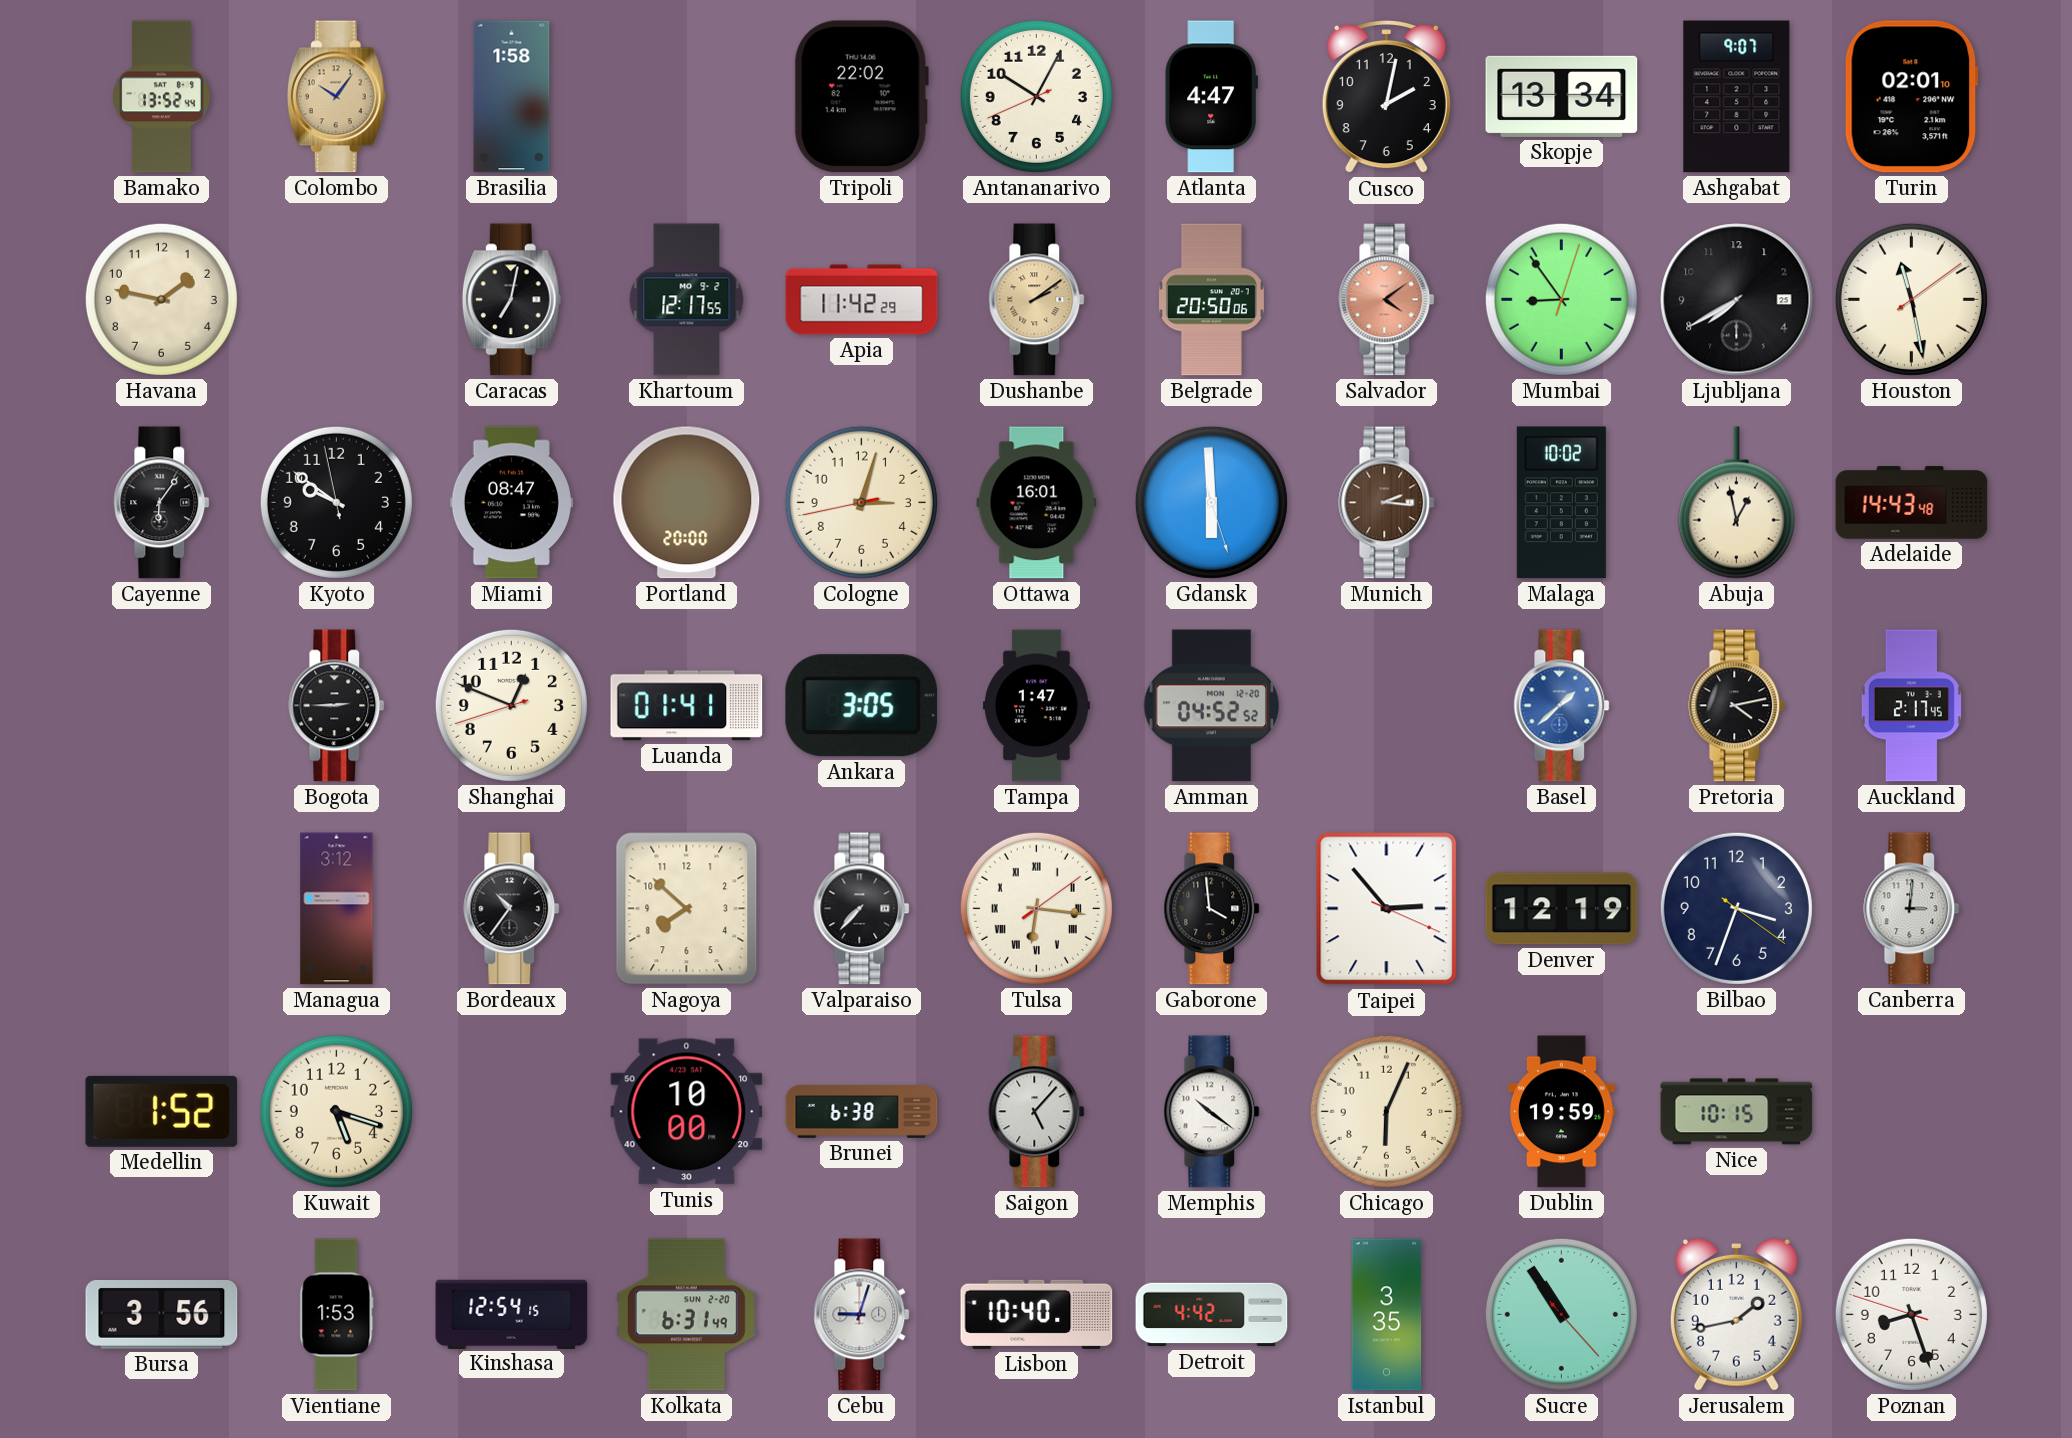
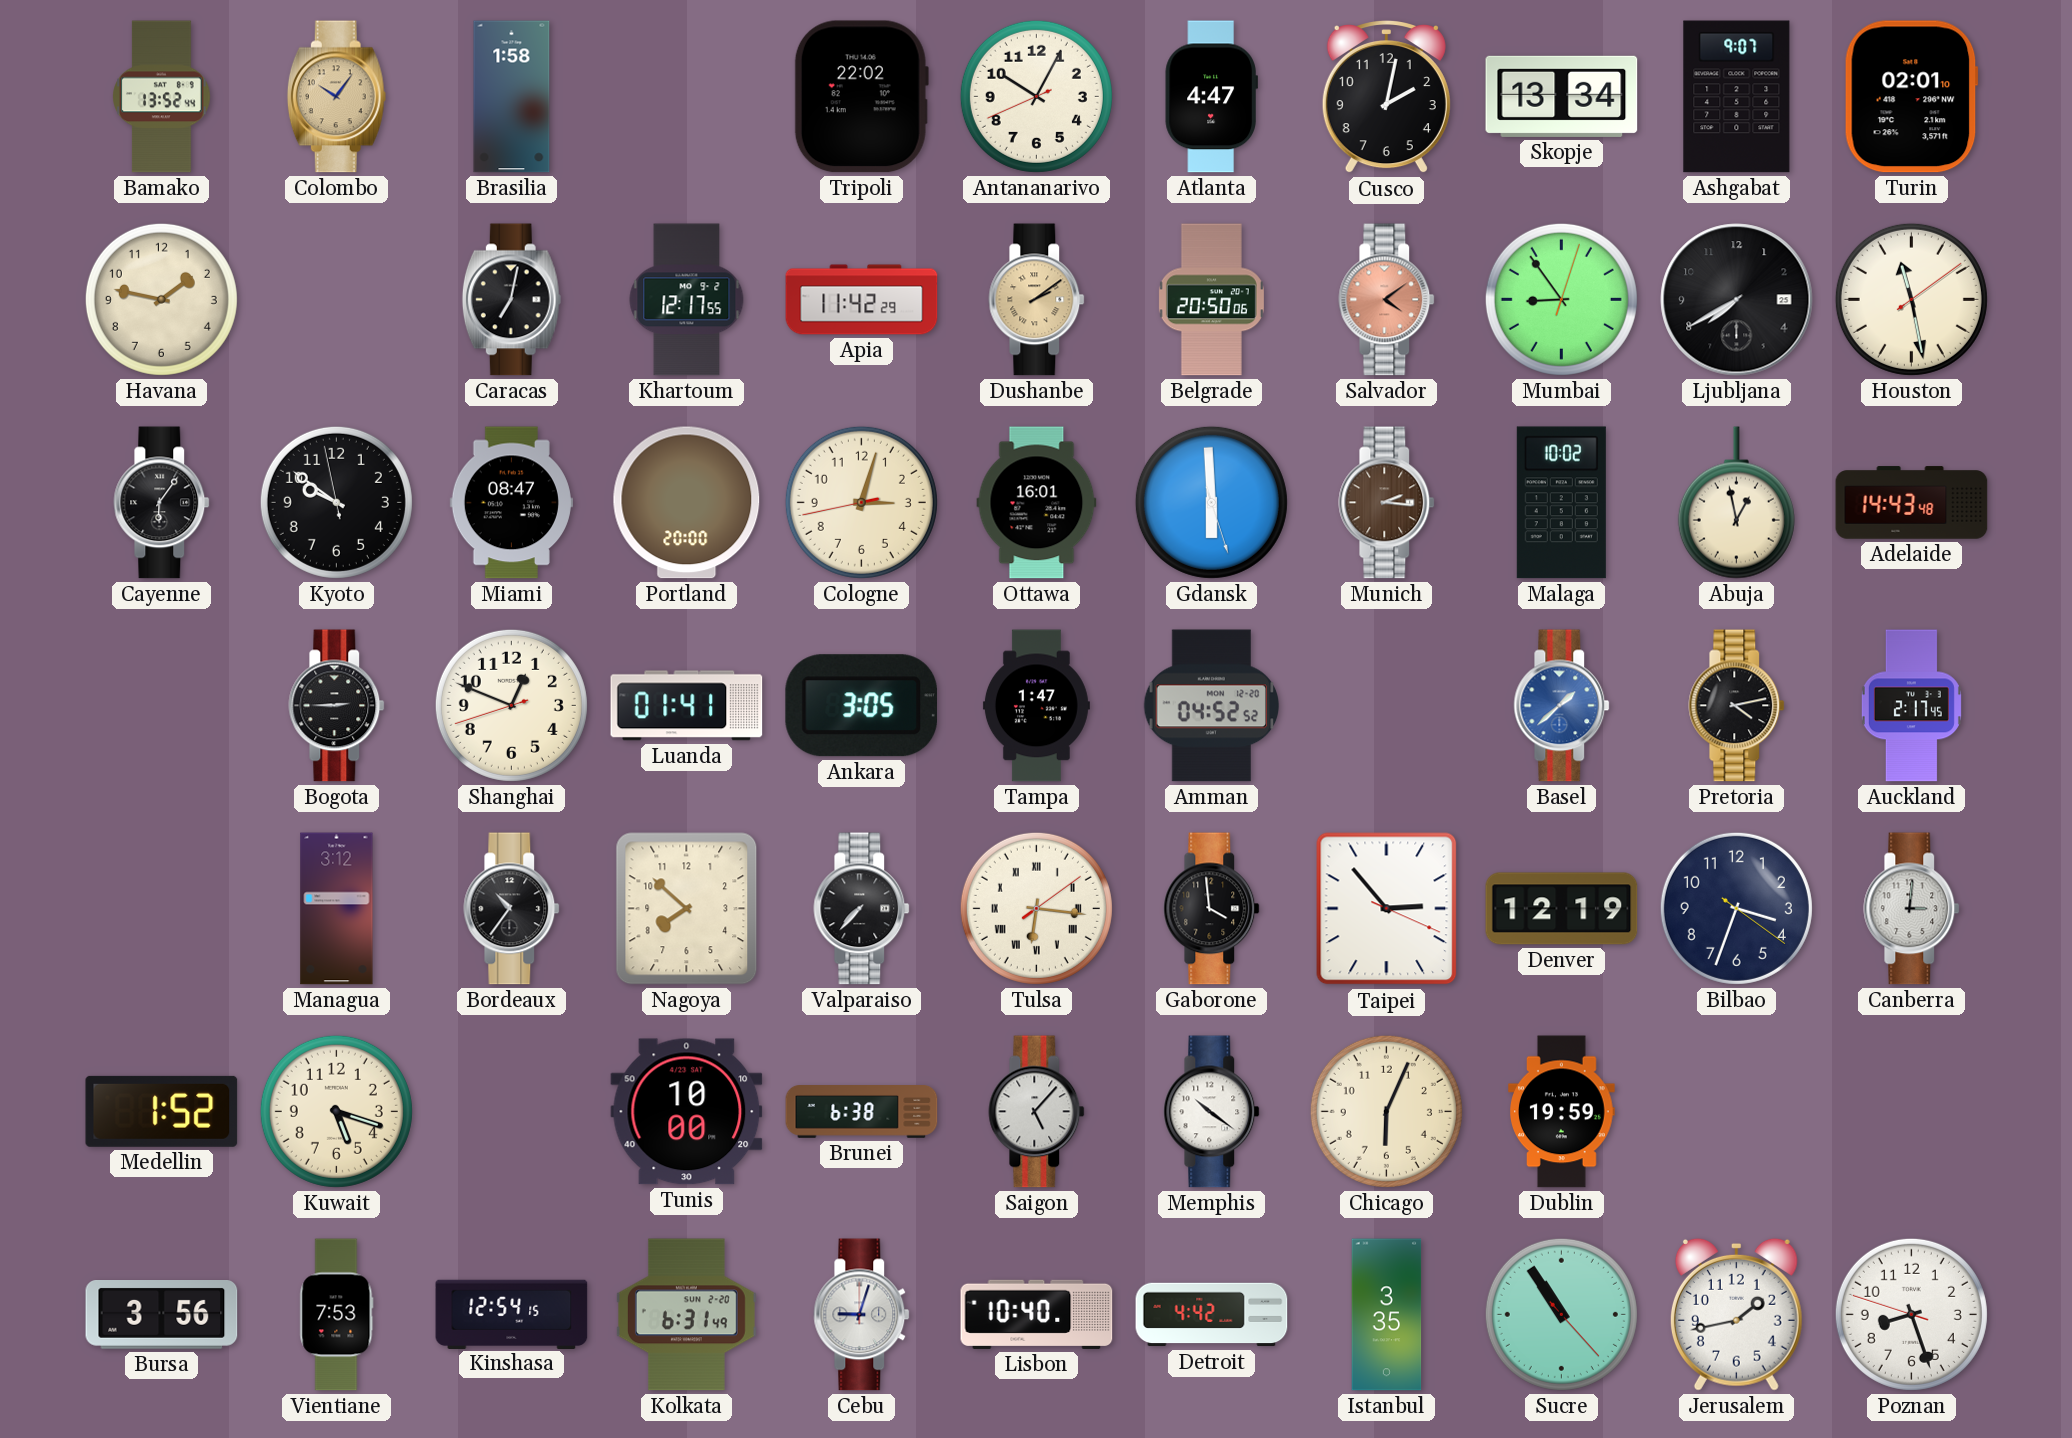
Nice: 10:15 -> none (1737, 1112)
Vientiane: 1:53 -> 7:53 (337, 1315)
